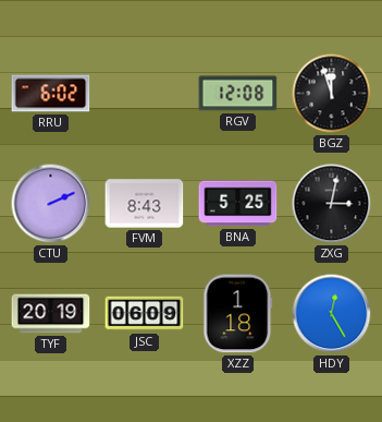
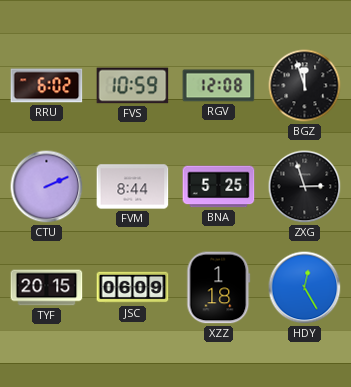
FVS: none -> 10:59 (133, 86)
FVM: 8:43 -> 8:44 (133, 187)
ZXG: 3:02 -> 2:57 (305, 187)
TYF: 20:19 -> 20:15 (47, 288)
